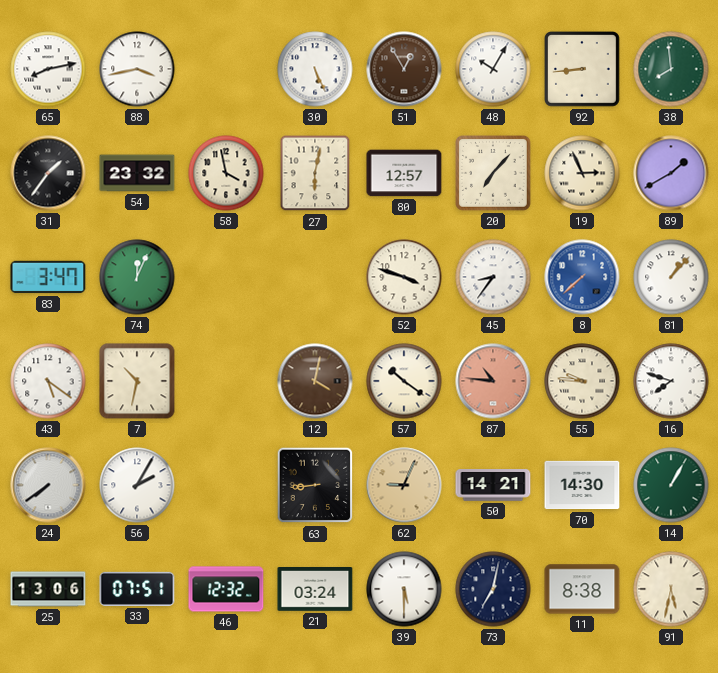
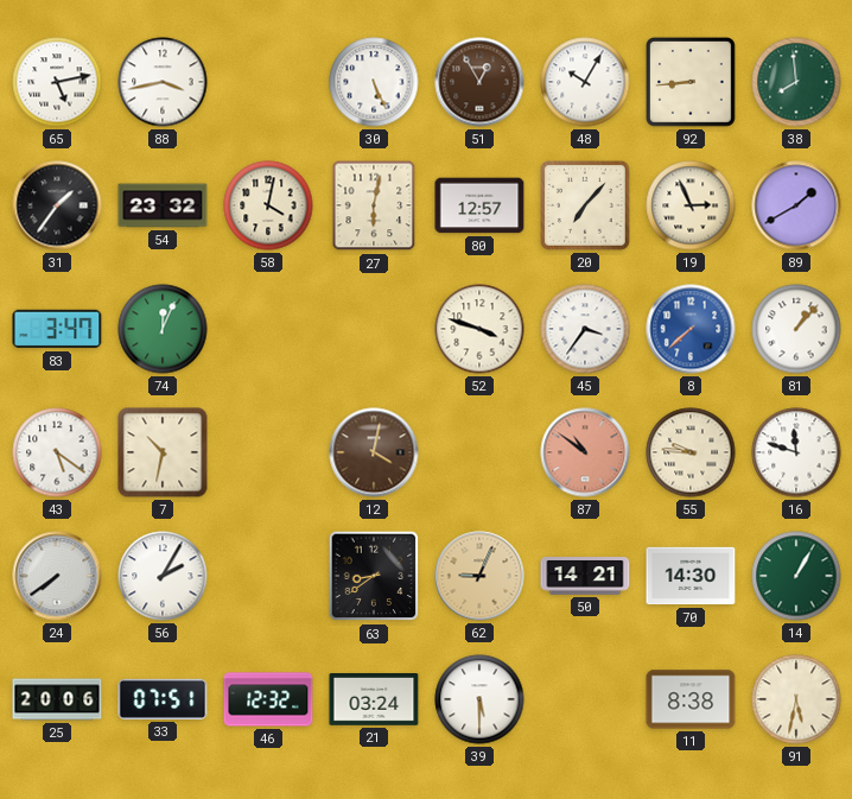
65: 8:13 -> 5:13 (57, 82)
58: 3:58 -> 4:02 (268, 205)
45: 8:36 -> 3:36 (585, 329)
57: 10:21 -> none (404, 381)
87: 10:46 -> 10:51 (585, 452)
16: 7:48 -> 11:48 (796, 452)
63: 8:44 -> 8:39 (374, 576)
25: 13:06 -> 20:06 (57, 699)
73: 7:02 -> none (493, 589)
